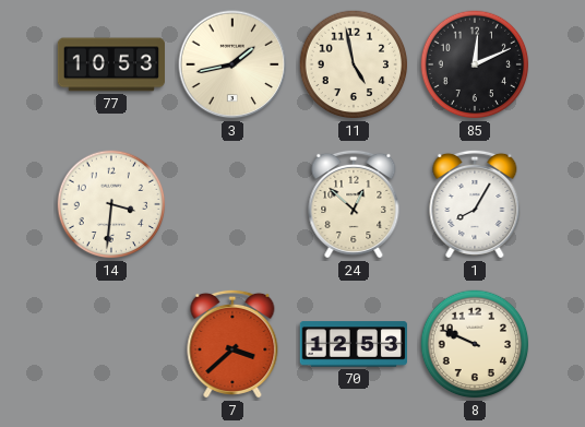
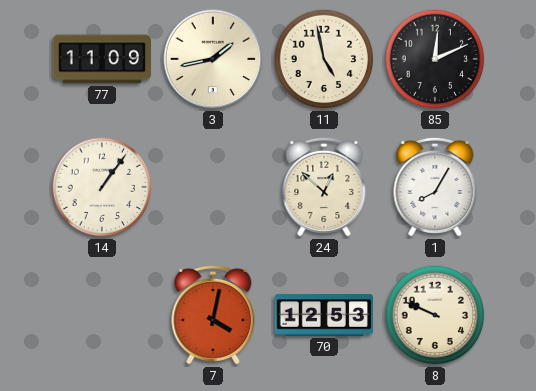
77: 10:53 -> 11:09 (101, 59)
14: 3:31 -> 1:06 (102, 187)
7: 3:38 -> 4:02 (213, 315)
